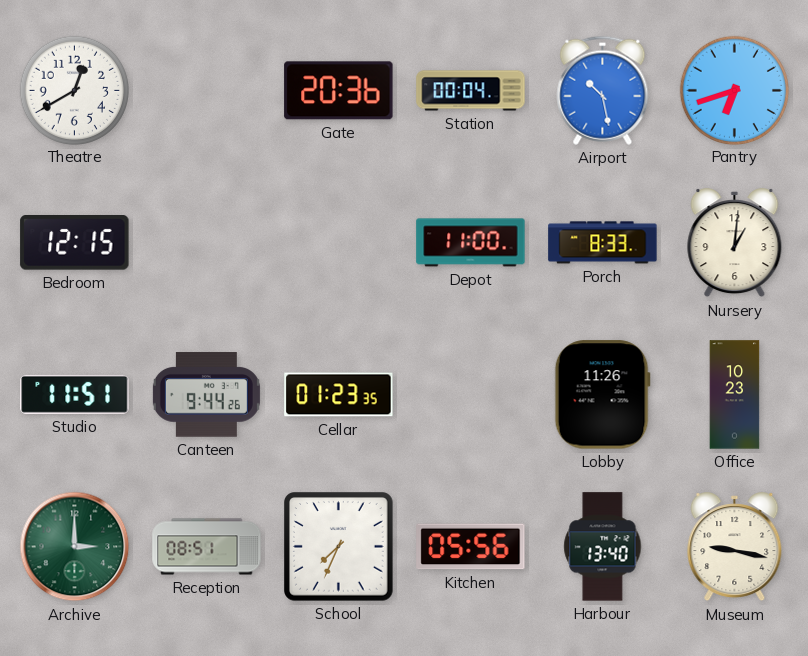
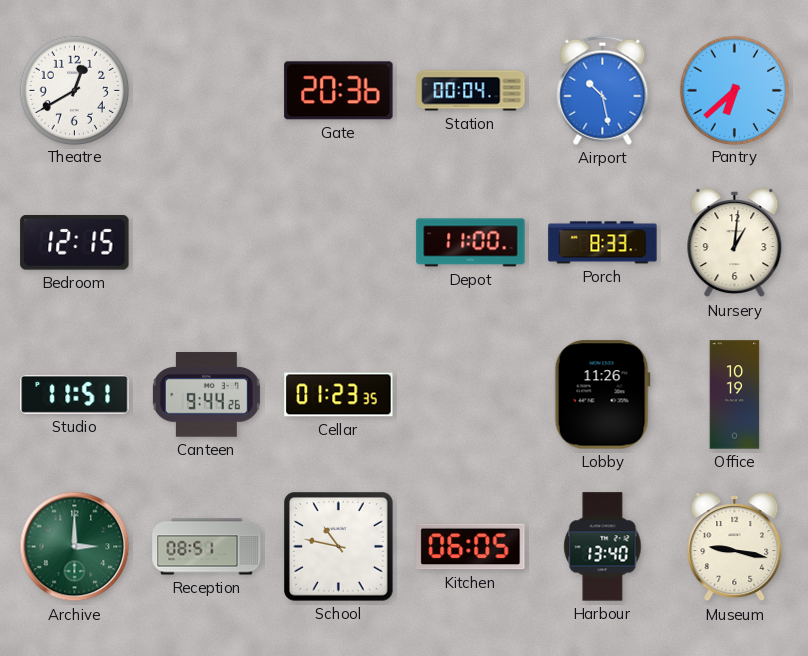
Pantry: 6:42 -> 6:38 (734, 90)
Office: 10:23 -> 10:19 (735, 395)
School: 7:34 -> 10:47 (339, 547)
Kitchen: 05:56 -> 06:05 (471, 547)
